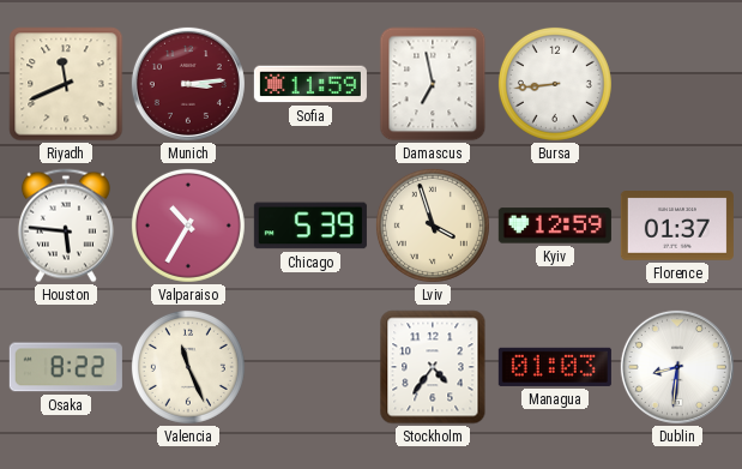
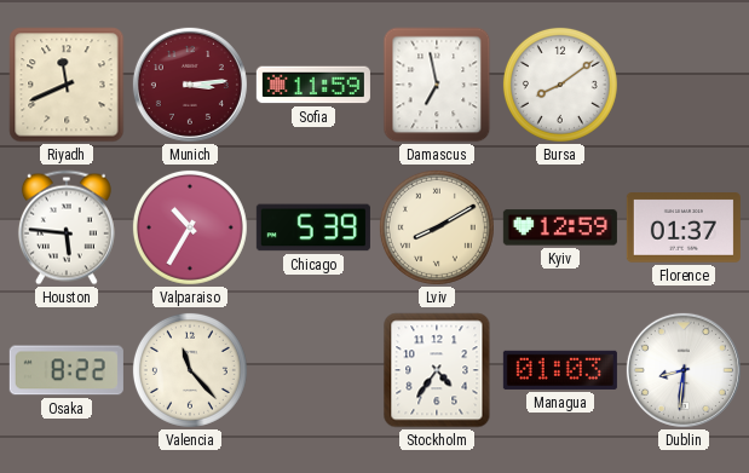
Bursa: 8:44 -> 8:09 (560, 85)
Lviv: 3:57 -> 8:10 (437, 227)
Valencia: 11:26 -> 11:23 (190, 370)
